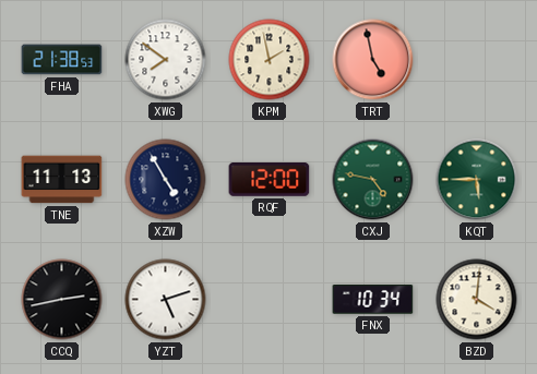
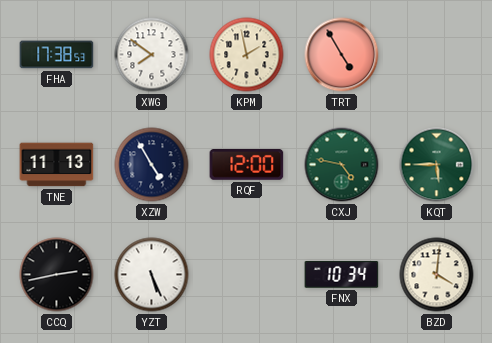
FHA: 21:38 -> 17:38 (57, 55)
TRT: 4:58 -> 4:55 (342, 55)
YZT: 5:12 -> 5:26 (152, 275)
